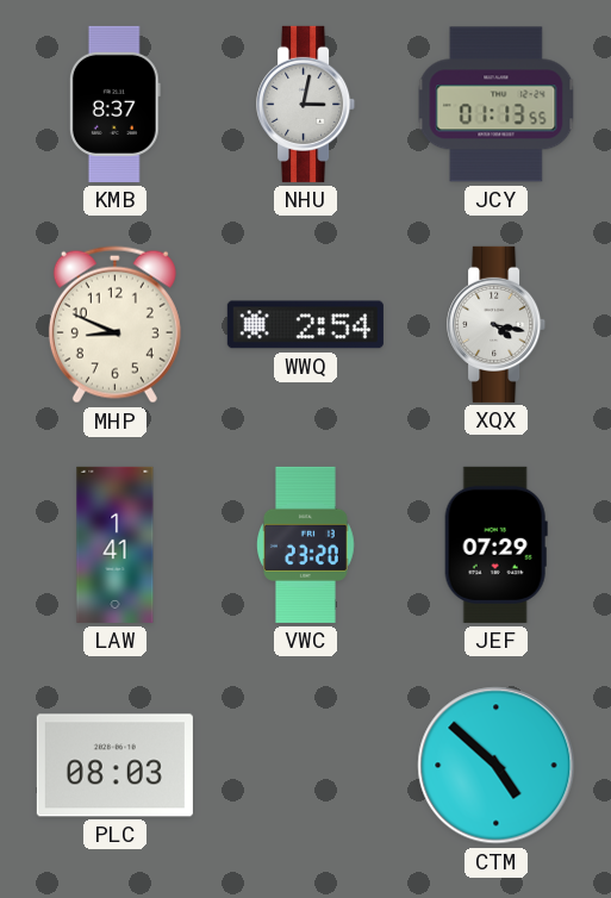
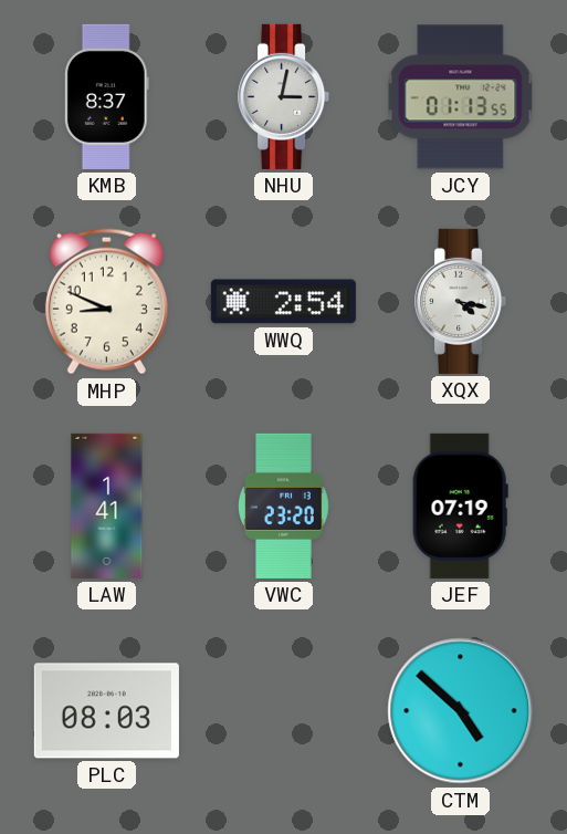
JEF: 07:29 -> 07:19 (460, 505)
